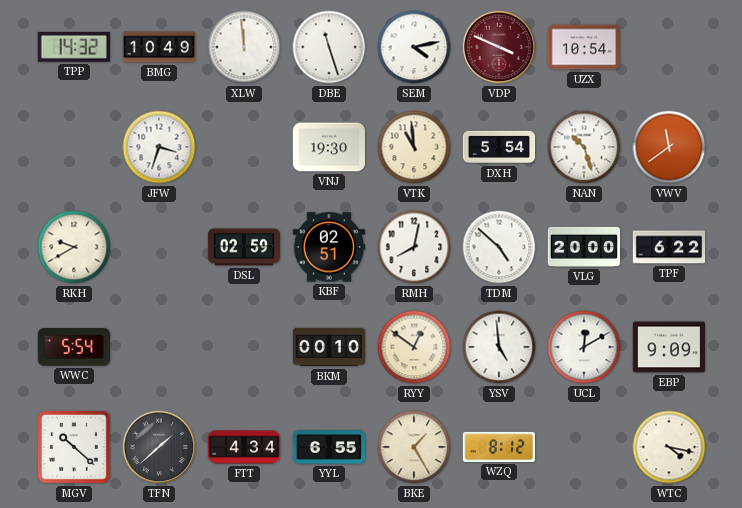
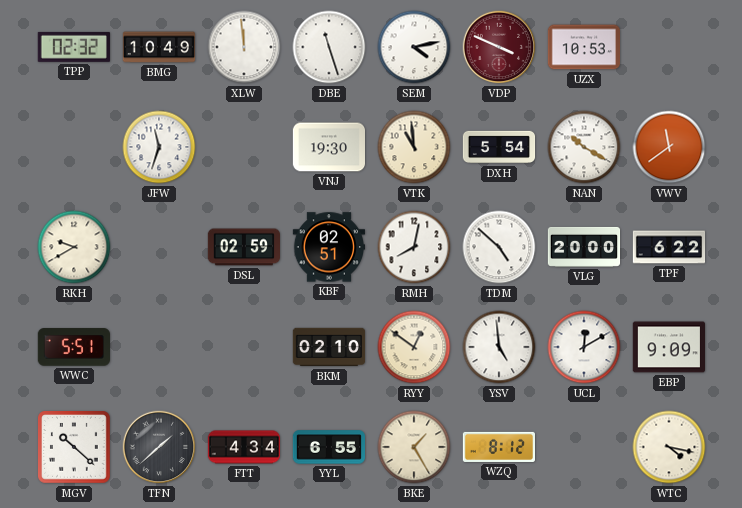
TPP: 14:32 -> 02:32 (74, 47)
UZX: 10:54 -> 10:53 (583, 47)
JFW: 3:33 -> 11:33 (159, 147)
NAN: 10:27 -> 10:20 (584, 147)
WWC: 5:54 -> 5:51 (73, 347)
BKM: 00:10 -> 02:10 (329, 347)
